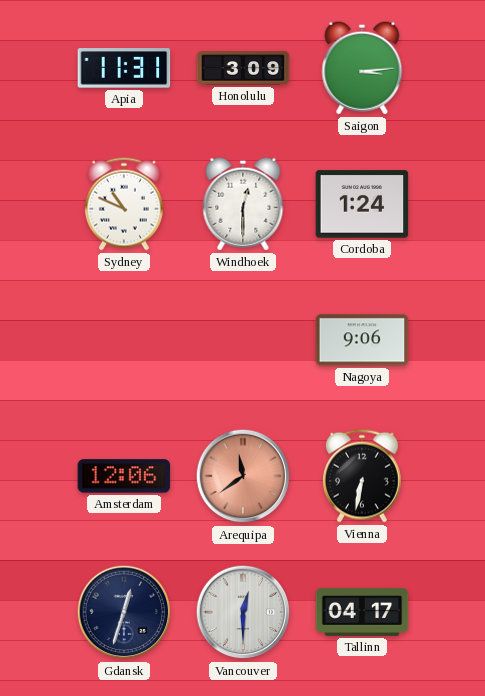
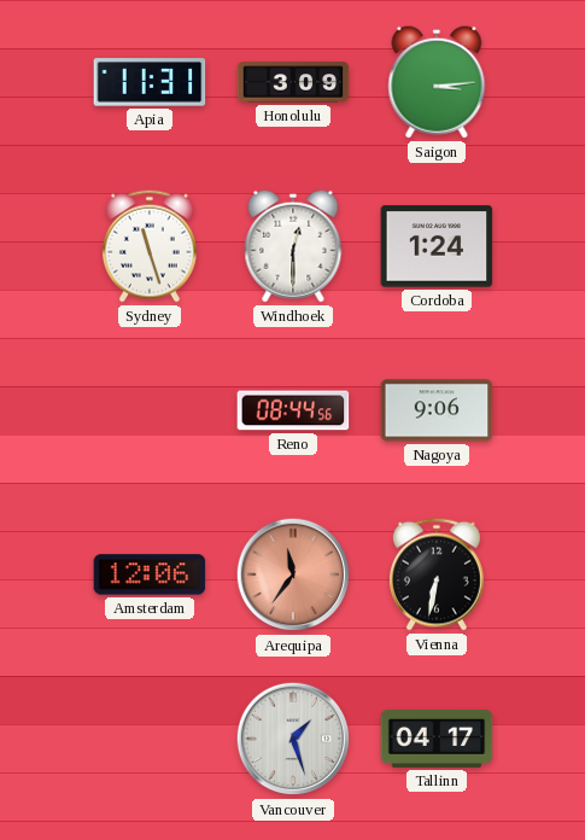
Sydney: 10:49 -> 11:27 (150, 246)
Reno: none -> 08:44 (293, 410)
Arequipa: 11:39 -> 11:36 (293, 574)
Gdansk: 12:33 -> none (124, 612)
Vancouver: 12:30 -> 1:27 (293, 739)
